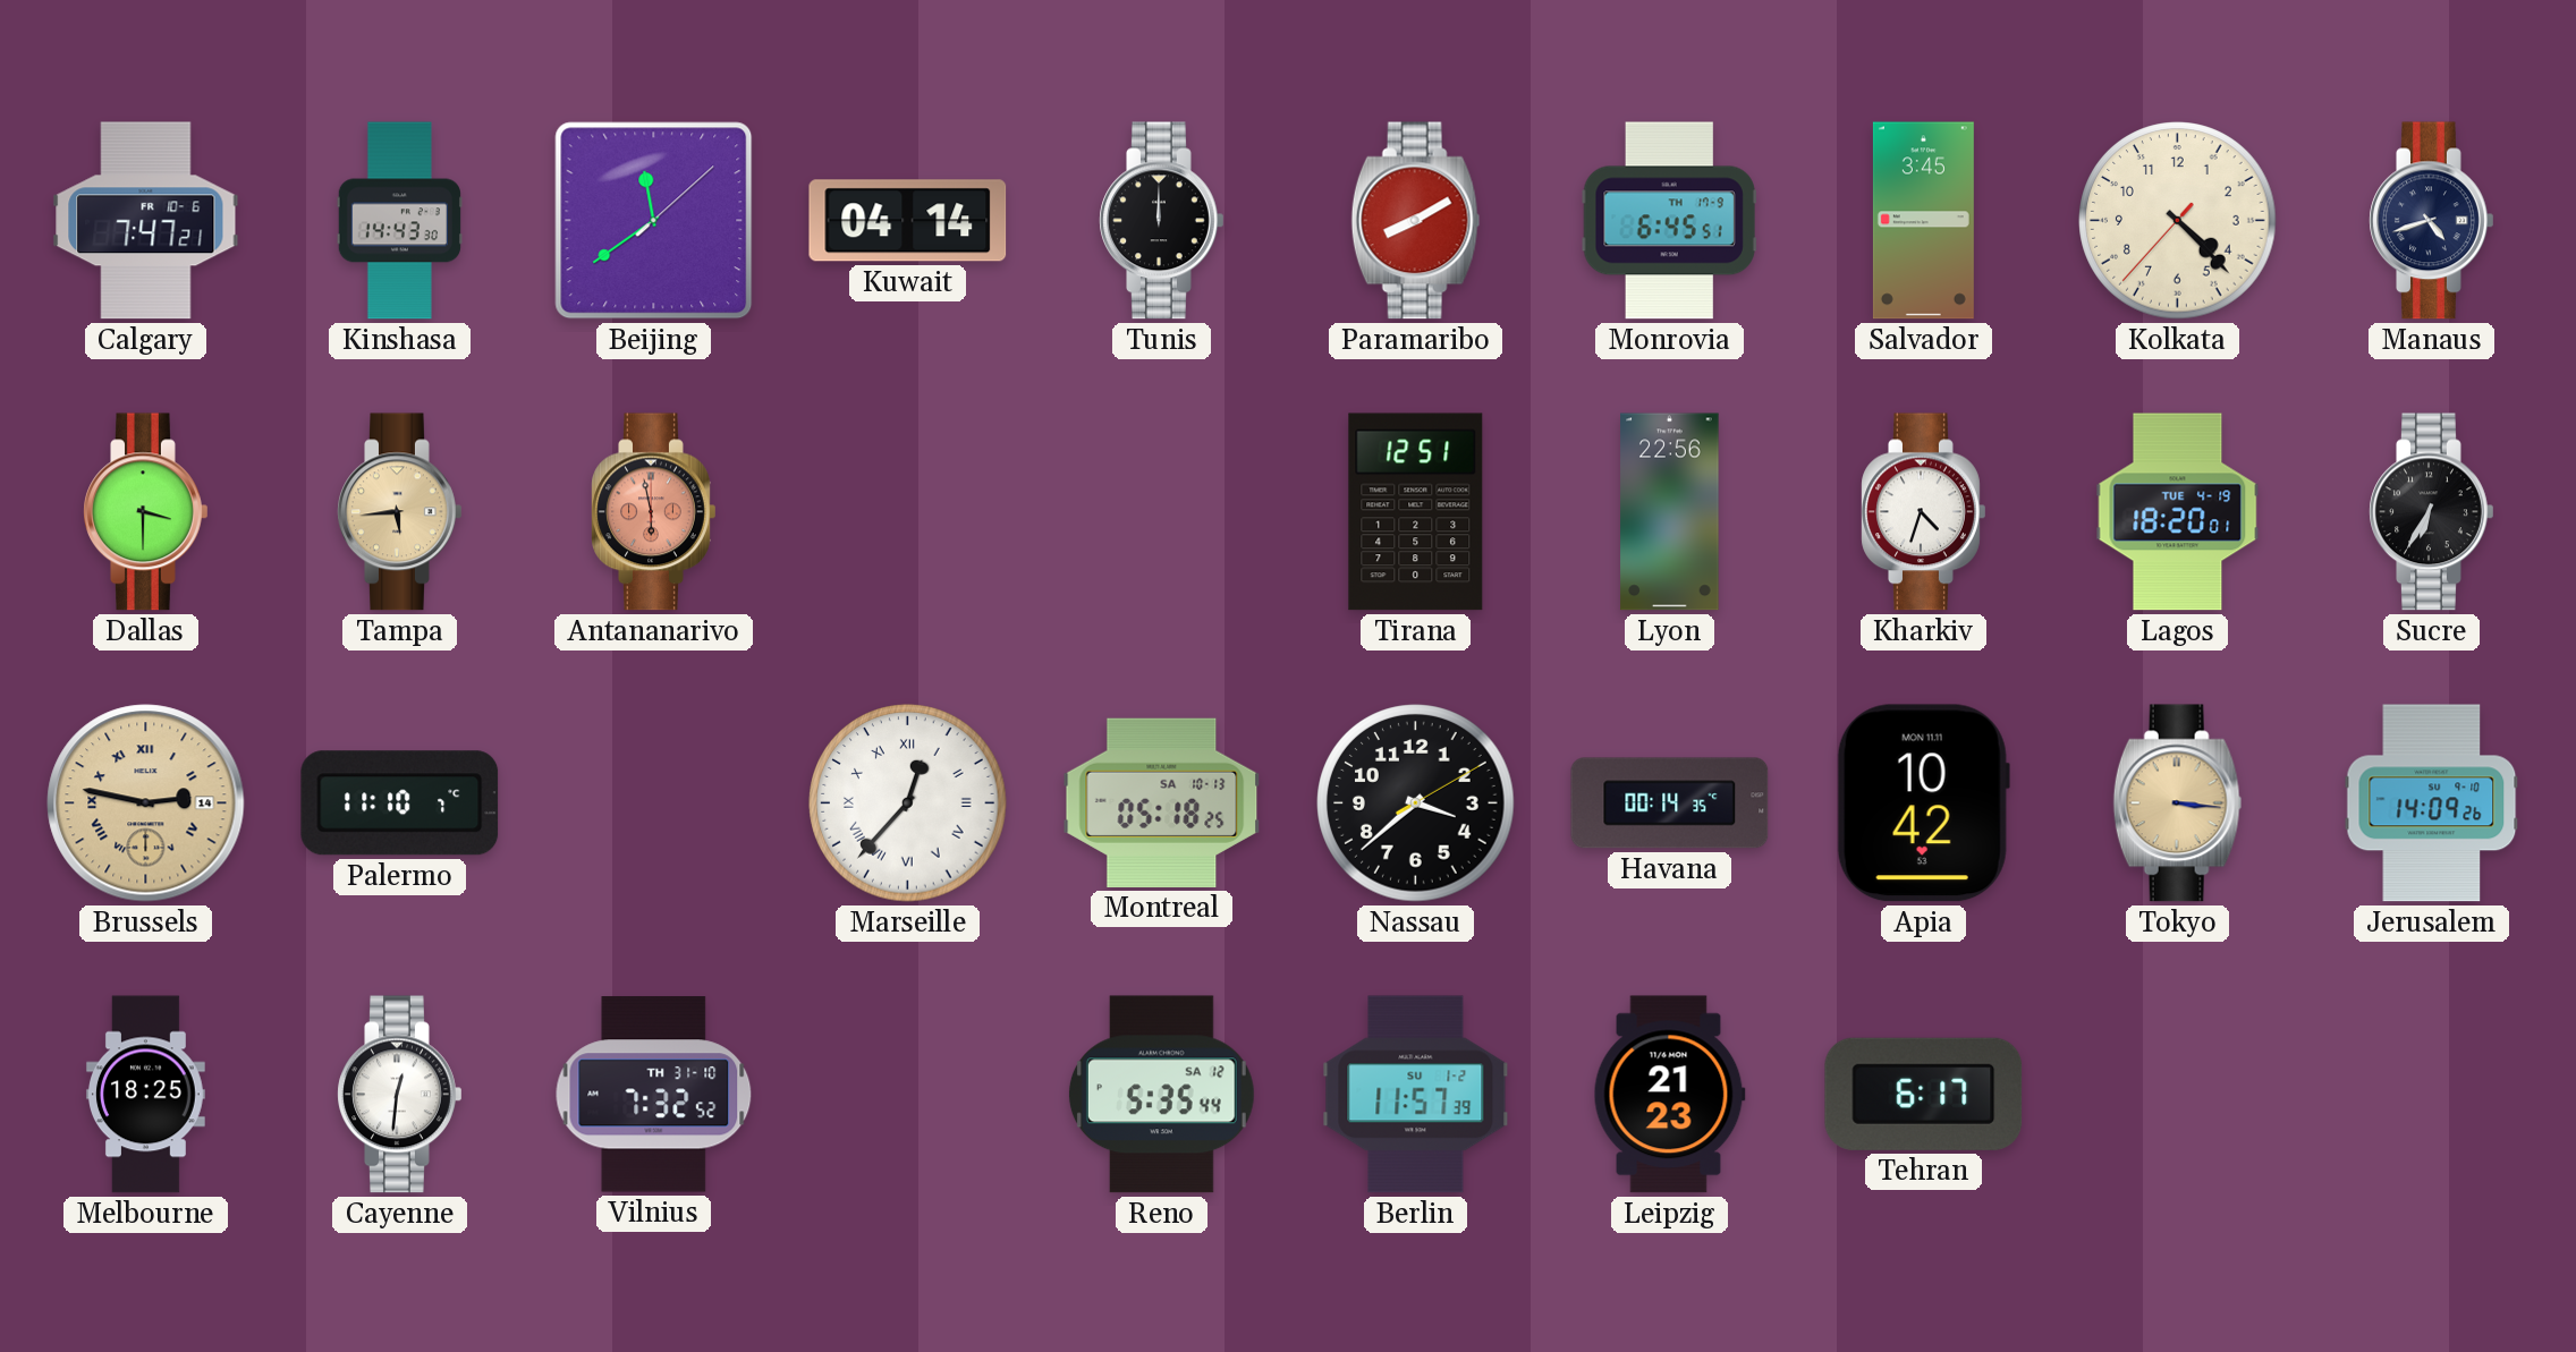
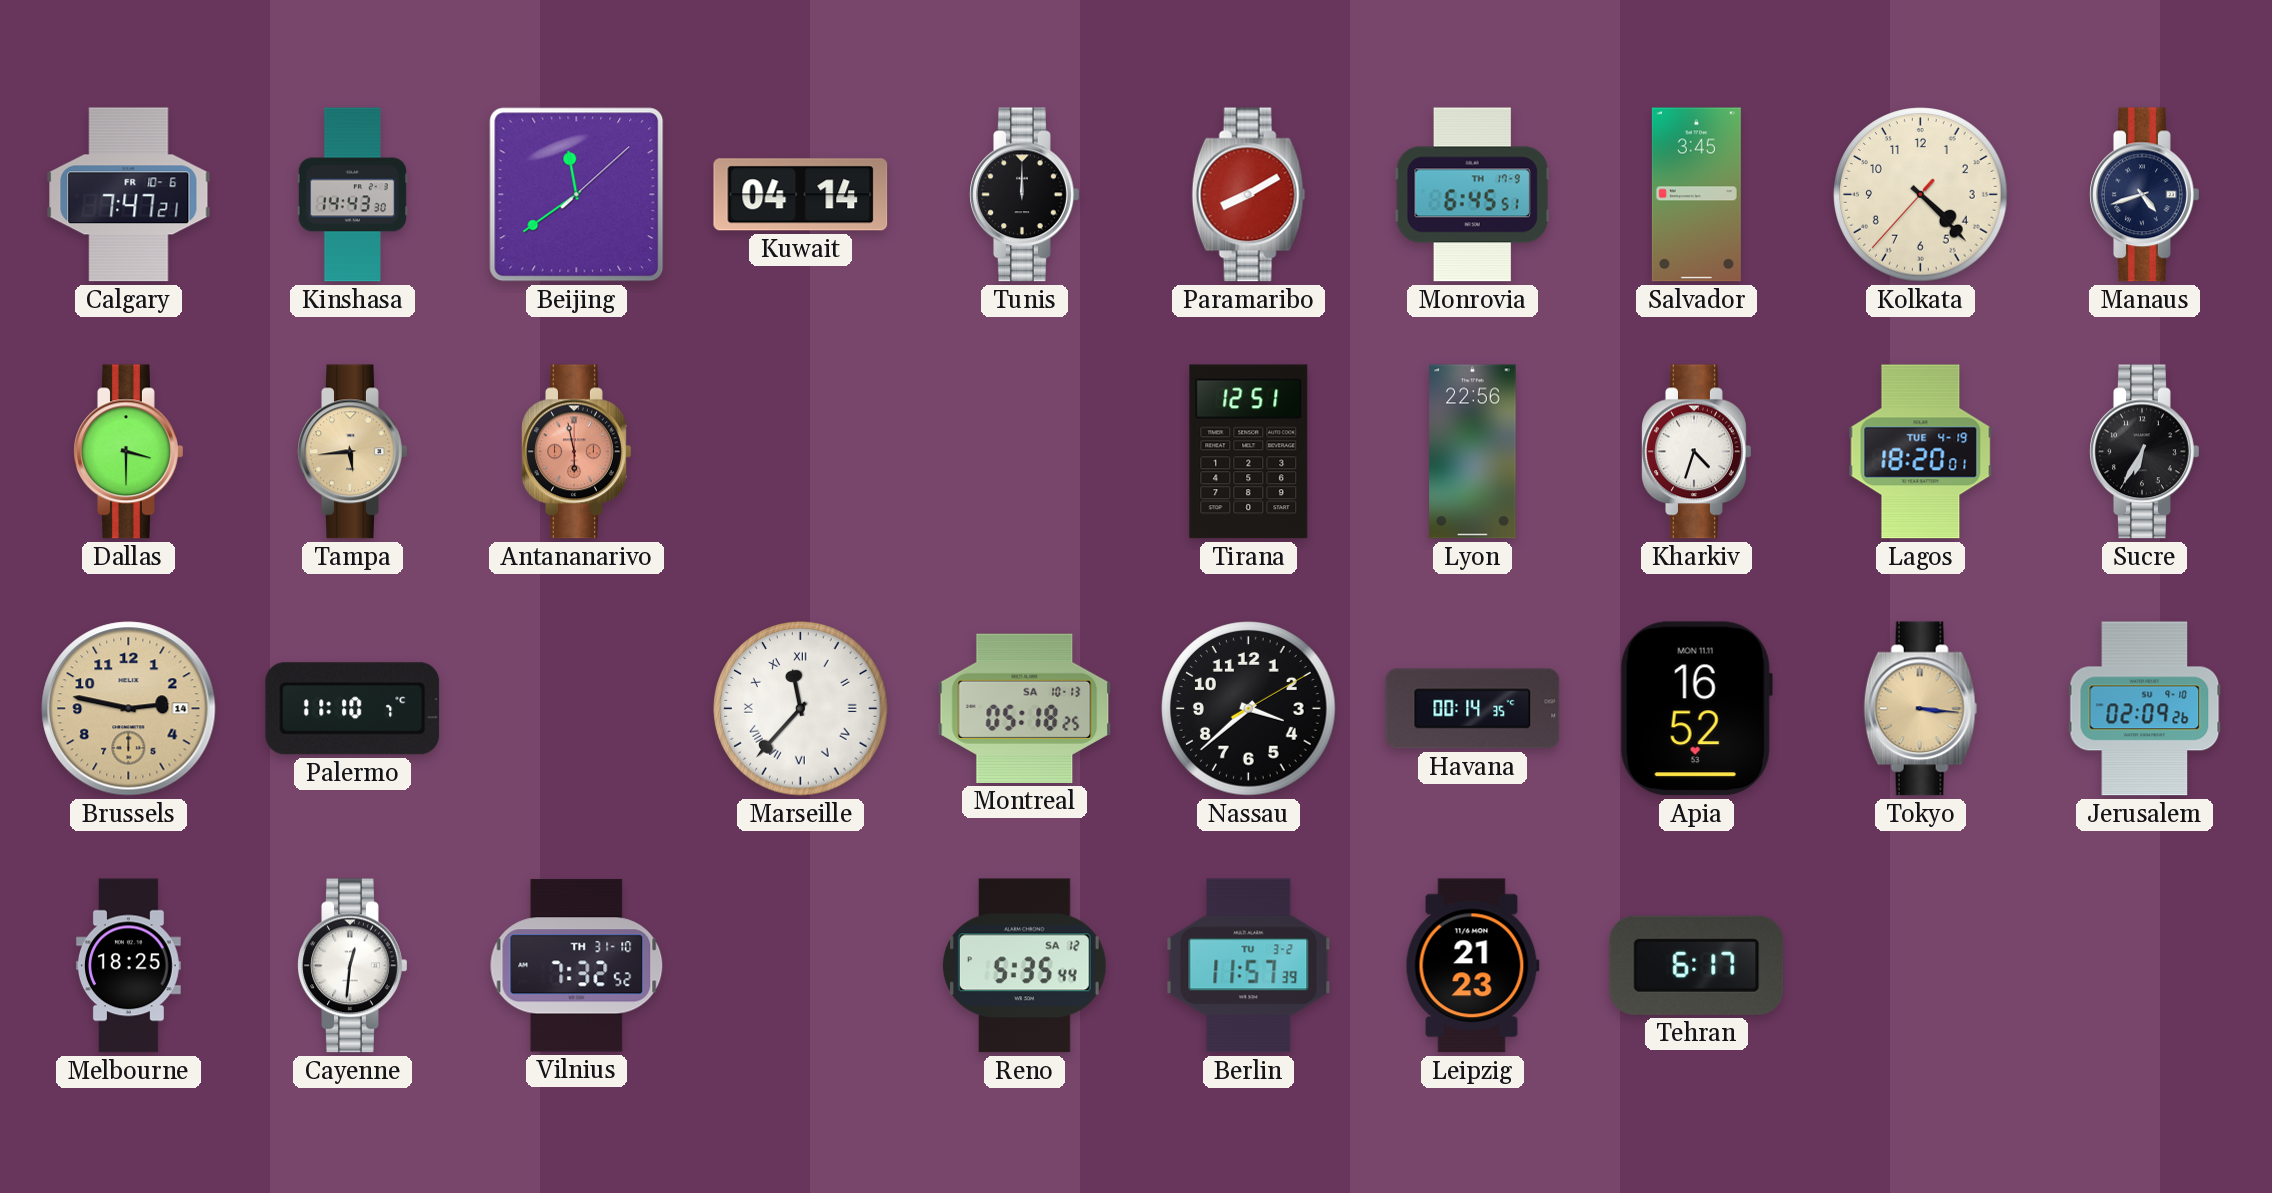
Brussels numerals: Roman -> Arabic (129, 709)
Marseille: 12:37 -> 11:37 (801, 709)
Apia: 10:42 -> 16:52 (1696, 709)
Jerusalem: 14:09 -> 02:09 (2145, 709)
Berlin date: SU 1-2 -> TU 3-2 (1249, 966)
